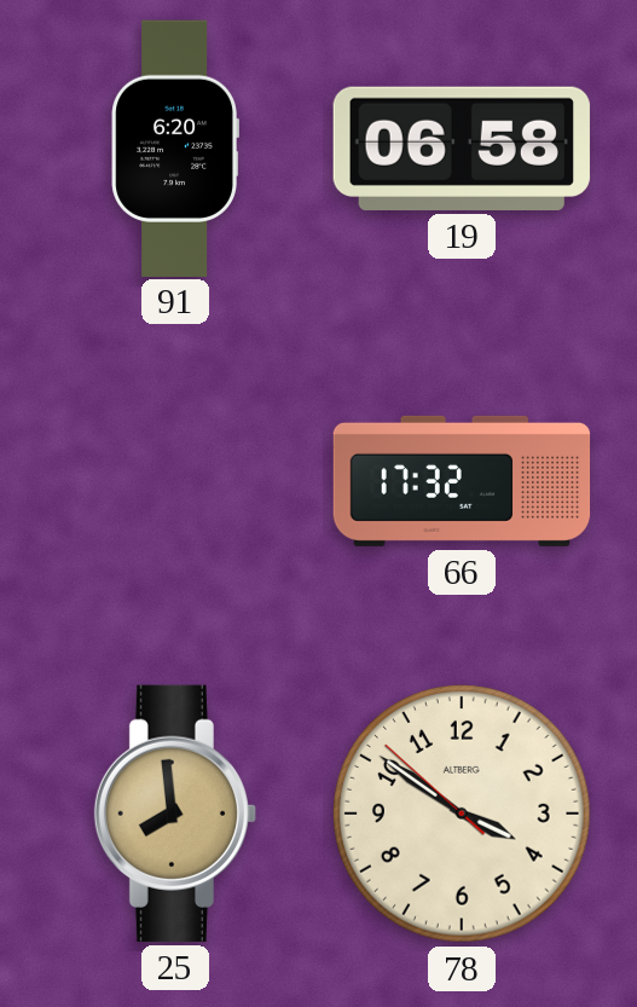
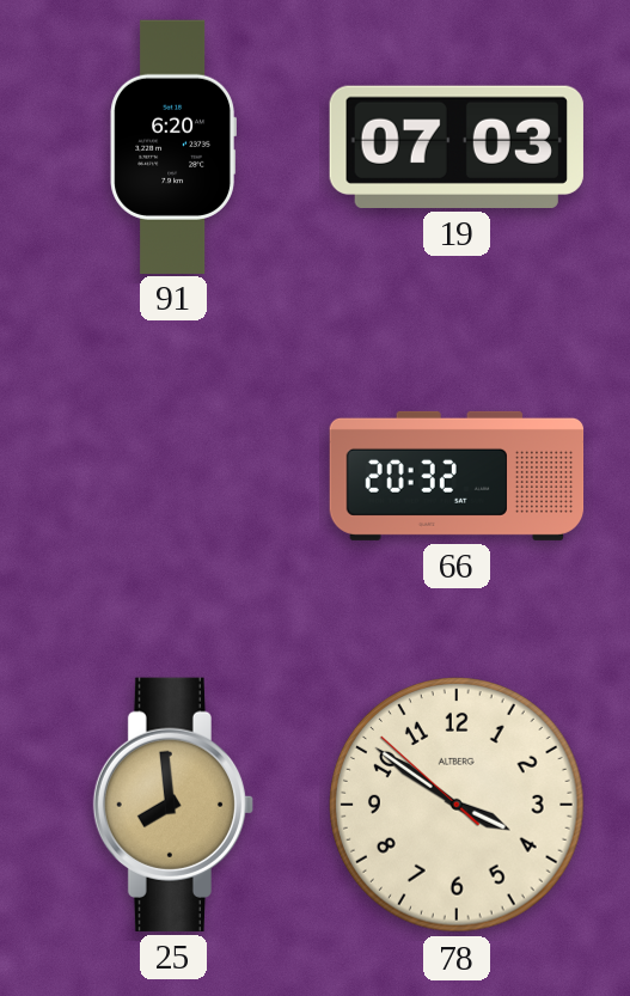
19: 06:58 -> 07:03 (457, 147)
66: 17:32 -> 20:32 (457, 476)
